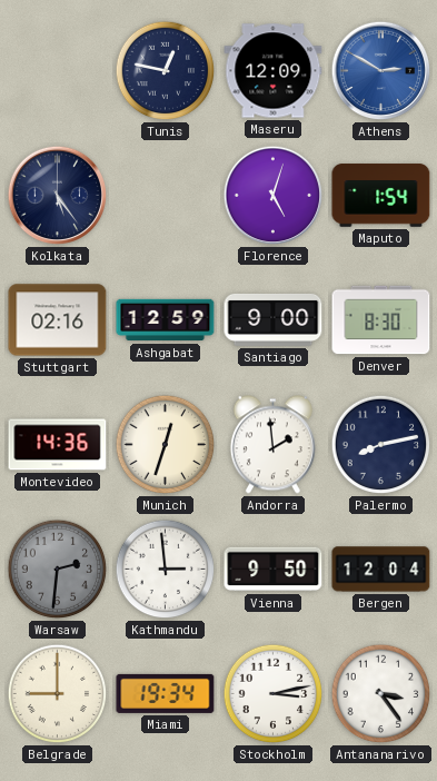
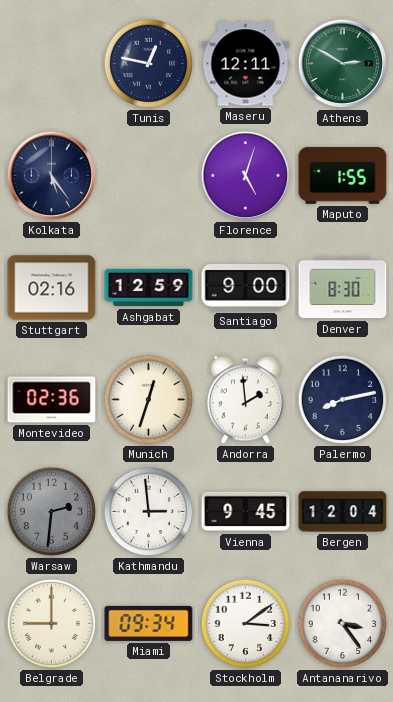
Maseru: 12:09 -> 12:11 (246, 64)
Athens dial: blue -> green (343, 64)
Maputo: 1:54 -> 1:55 (343, 176)
Montevideo: 14:36 -> 02:36 (52, 400)
Vienna: 9:50 -> 9:45 (246, 512)
Miami: 19:34 -> 09:34 (149, 623)
Stockholm: 3:13 -> 3:09 (246, 624)
